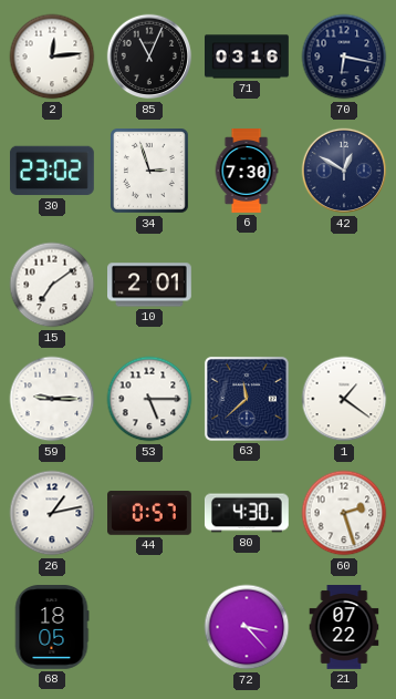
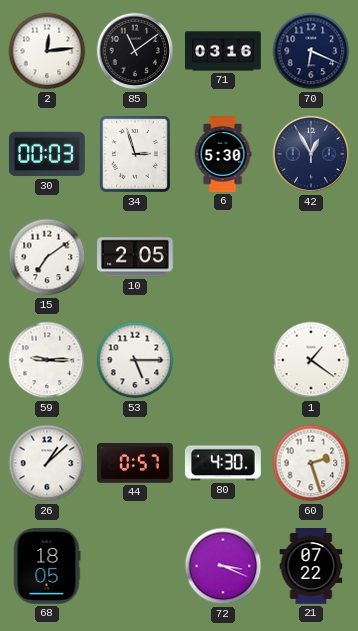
85: 11:04 -> 11:09 (135, 51)
70: 6:17 -> 6:19 (311, 51)
30: 23:02 -> 00:03 (47, 154)
6: 7:30 -> 5:30 (223, 155)
42: 12:50 -> 12:55 (311, 154)
10: 2:01 -> 2:05 (136, 257)
63: 11:38 -> none (247, 399)
26: 1:13 -> 1:08 (47, 463)
72: 3:23 -> 3:19 (223, 566)
